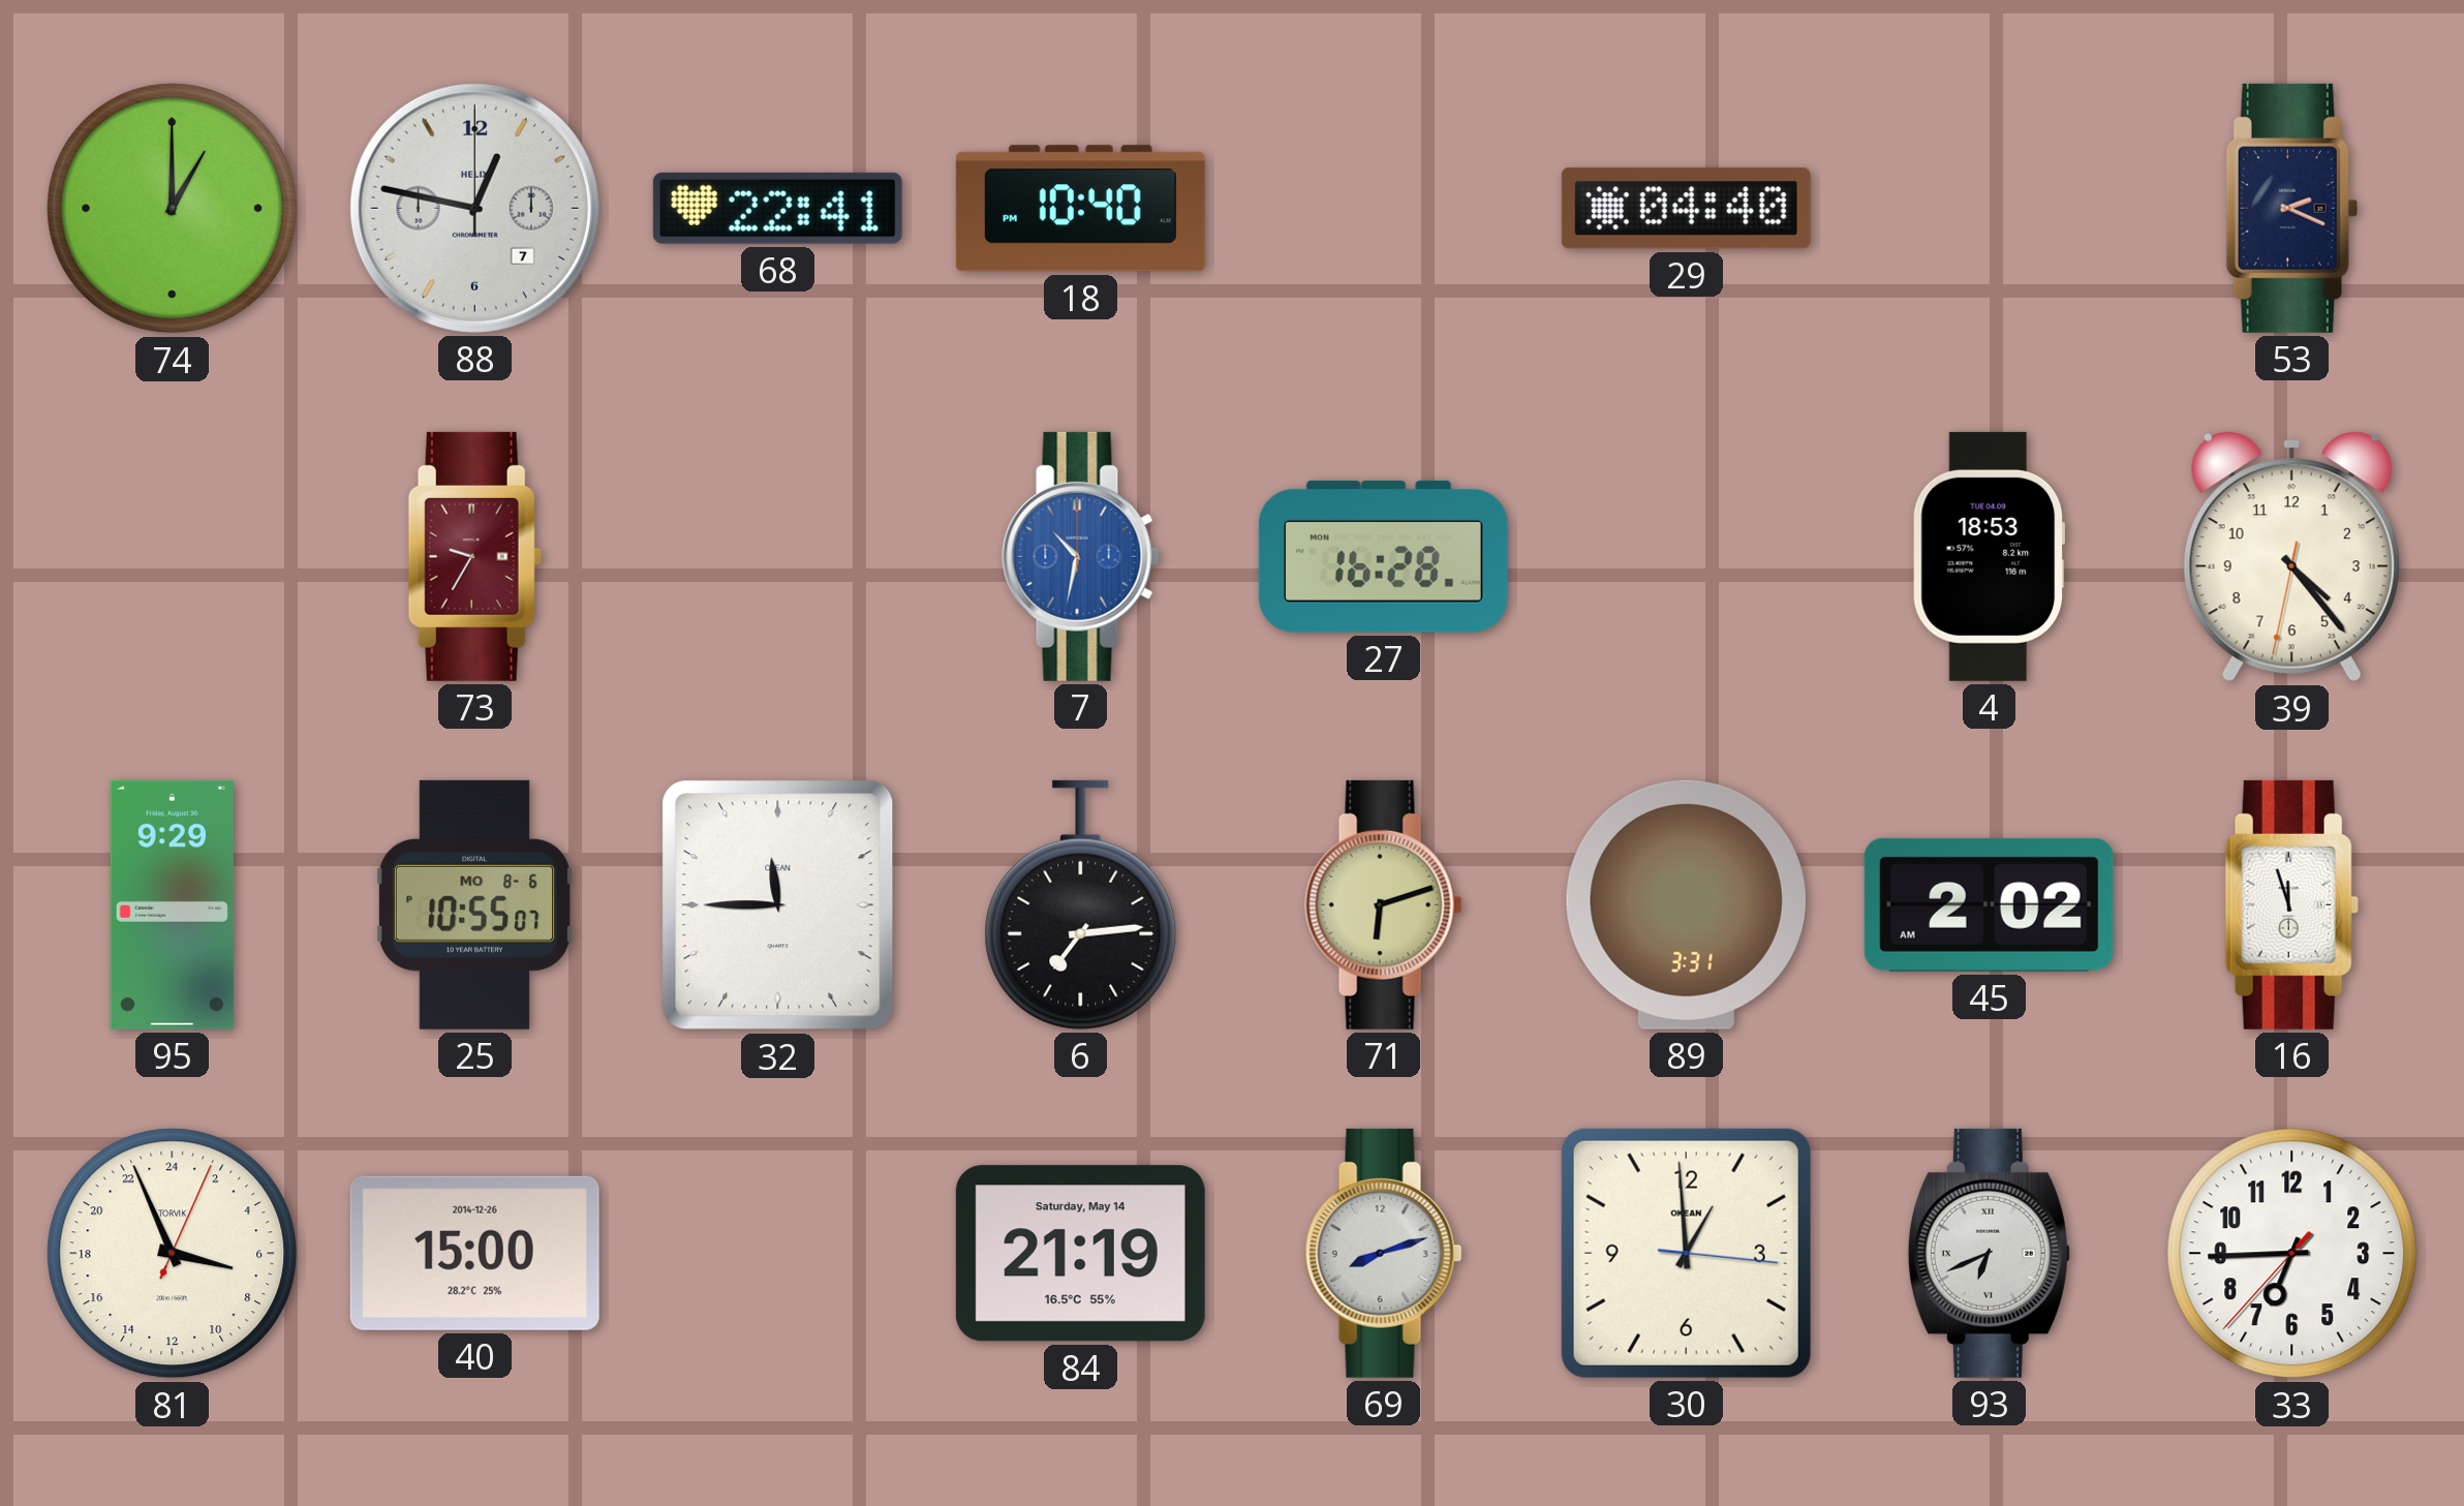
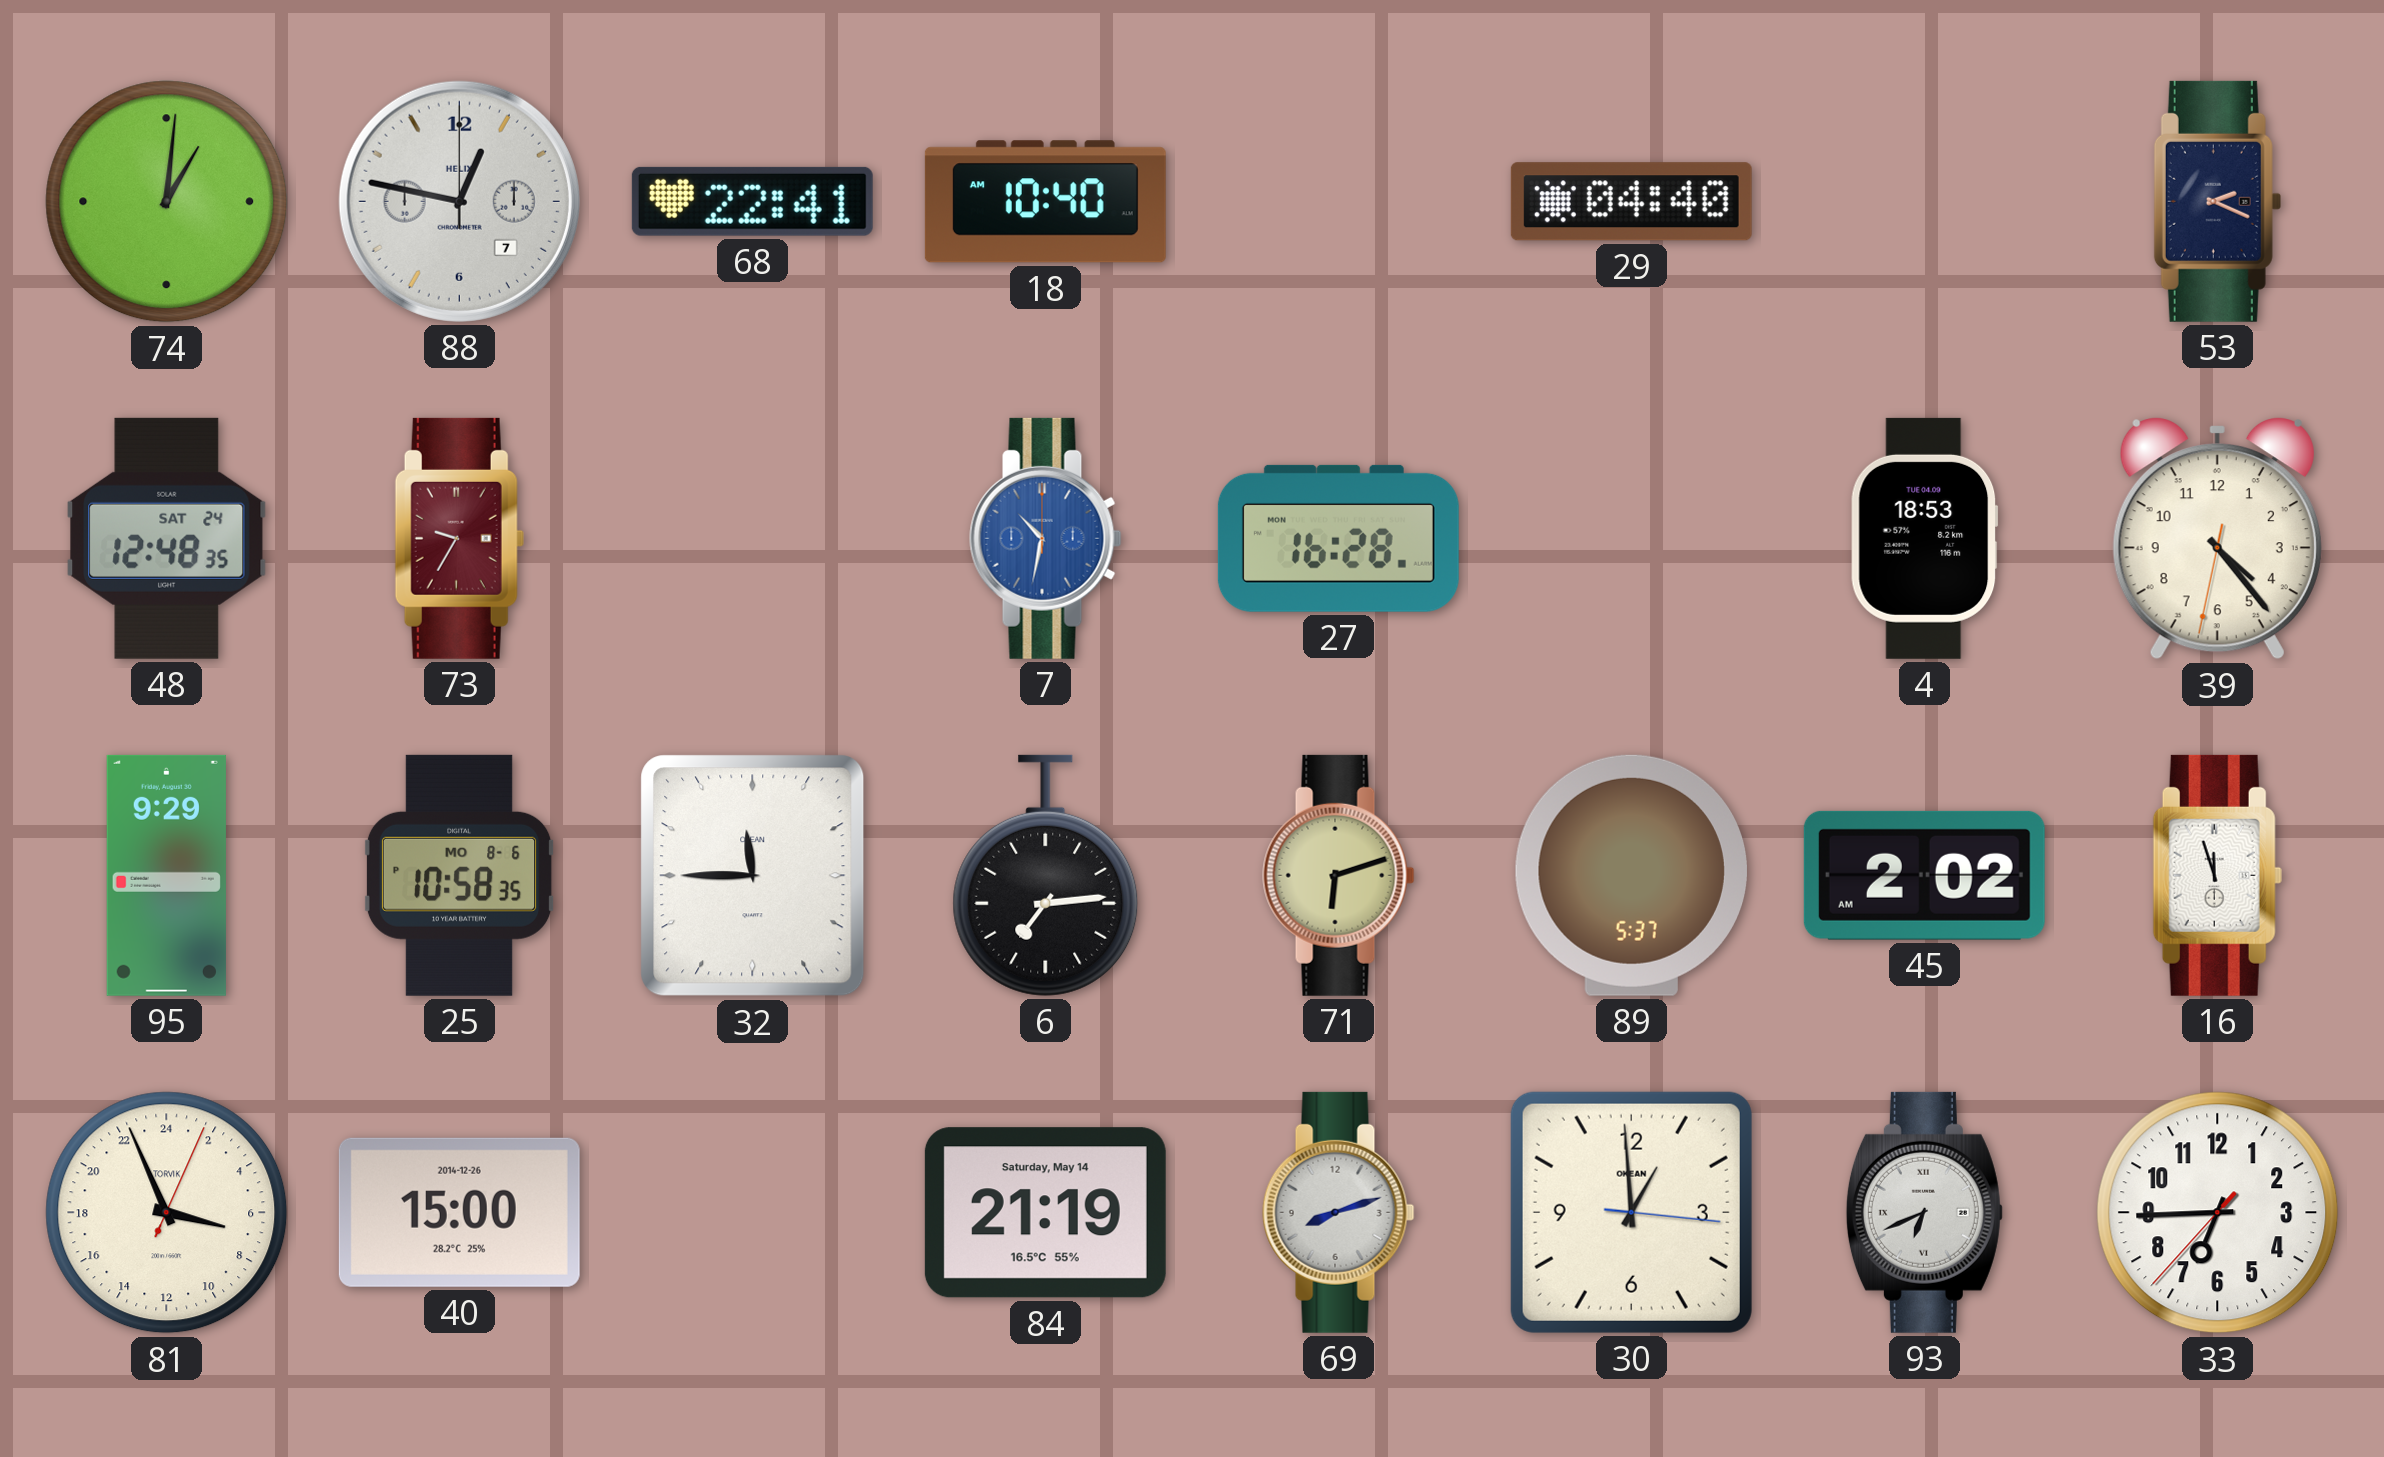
74: 1:00 -> 1:01 (167, 202)
18: 10:40 PM -> 10:40 AM (1045, 202)
48: none -> 12:48 (167, 538)
25: 10:55 -> 10:58 (459, 875)
89: 3:31 -> 5:37 (1631, 875)
